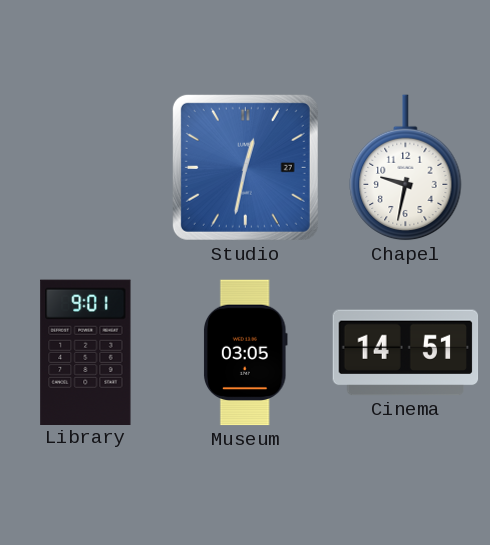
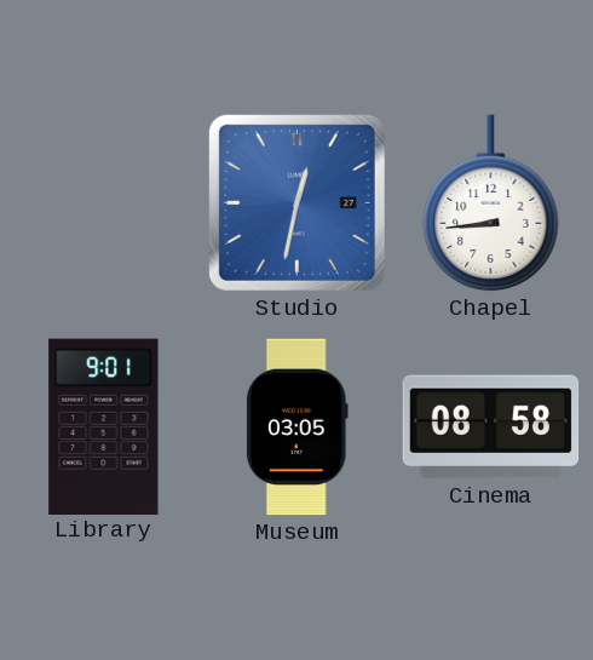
Chapel: 9:32 -> 8:44 (491, 203)
Cinema: 14:51 -> 08:58 (491, 427)
